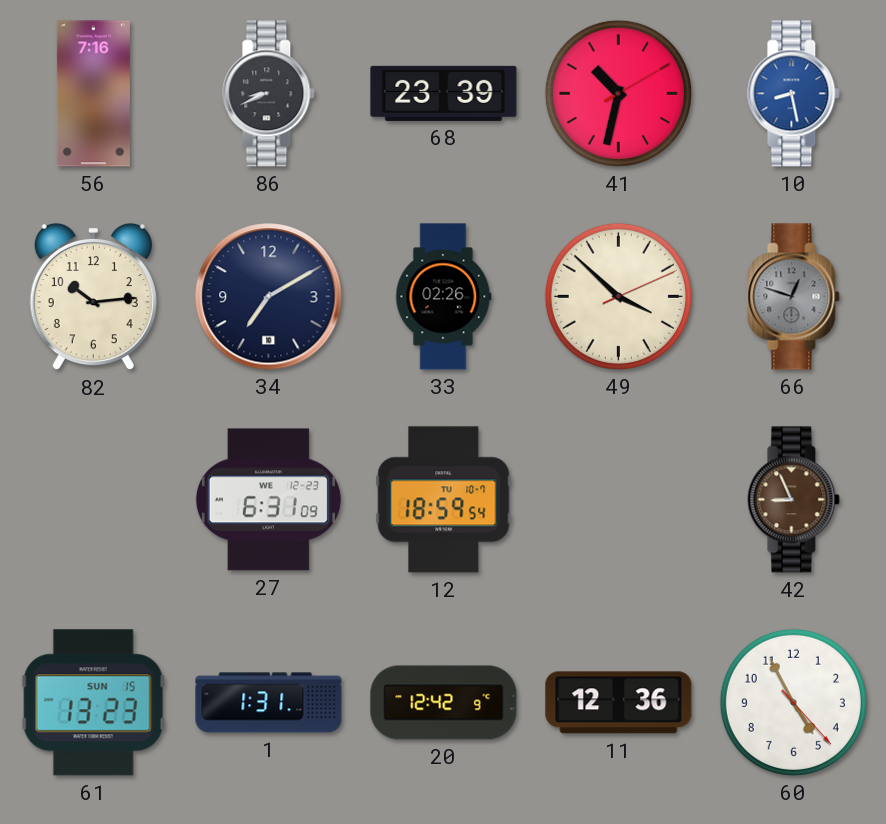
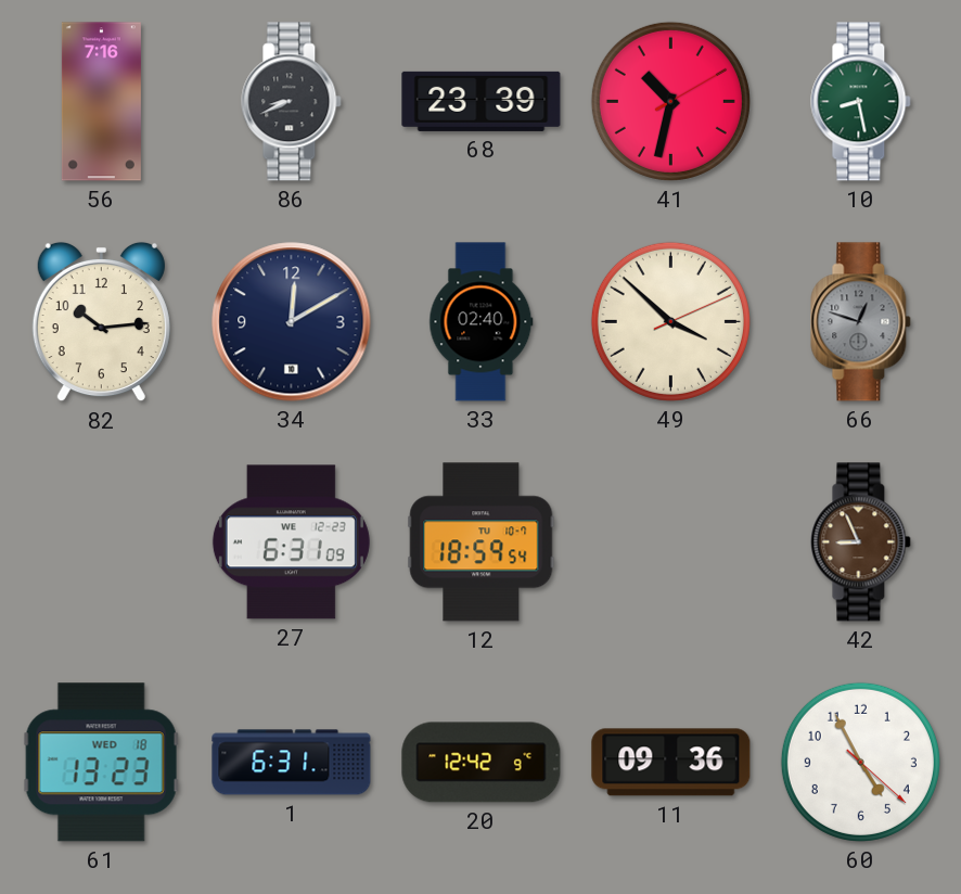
10 dial: blue -> green (861, 102)
34: 7:10 -> 12:10 (292, 322)
33: 02:26 -> 02:40 (482, 322)
61 date: SUN 15 -> WED 18 (101, 763)
1: 1:31 -> 6:31 (292, 763)
11: 12:36 -> 09:36 (671, 763)
60: 4:55:23 -> 4:55:22 (860, 762)
